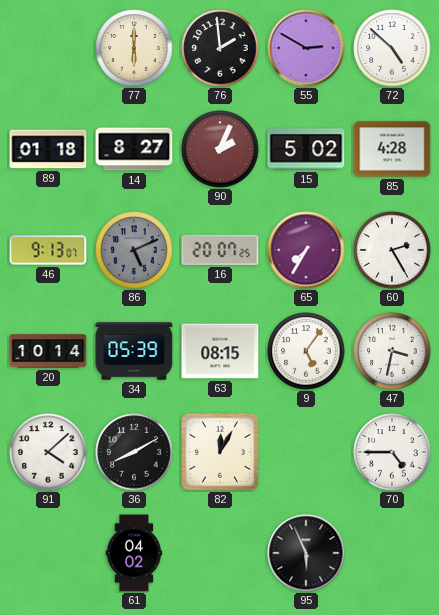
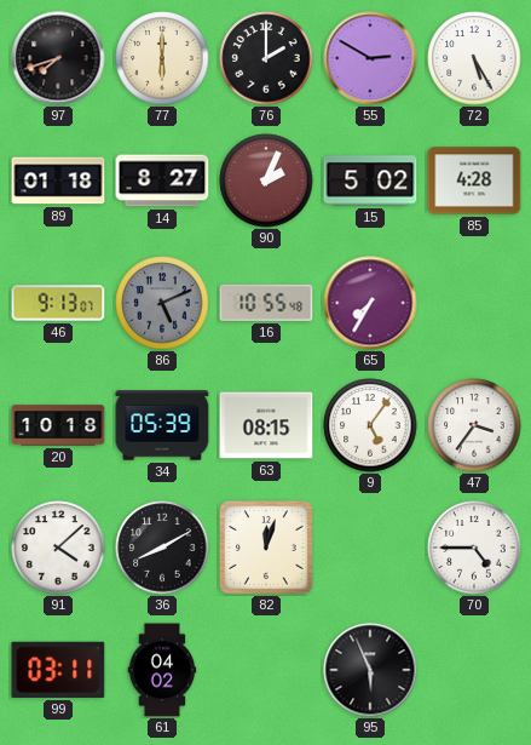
97: none -> 7:42 (58, 58)
76: 1:59 -> 2:00 (266, 58)
72: 4:52 -> 5:25 (474, 58)
16: 20:07 -> 10:55 (266, 303)
60: 2:25 -> none (392, 250)
20: 10:14 -> 10:18 (58, 425)
47: 3:32 -> 3:36 (474, 425)
82: 12:05 -> 12:03 (266, 548)
99: none -> 03:11 (58, 670)
